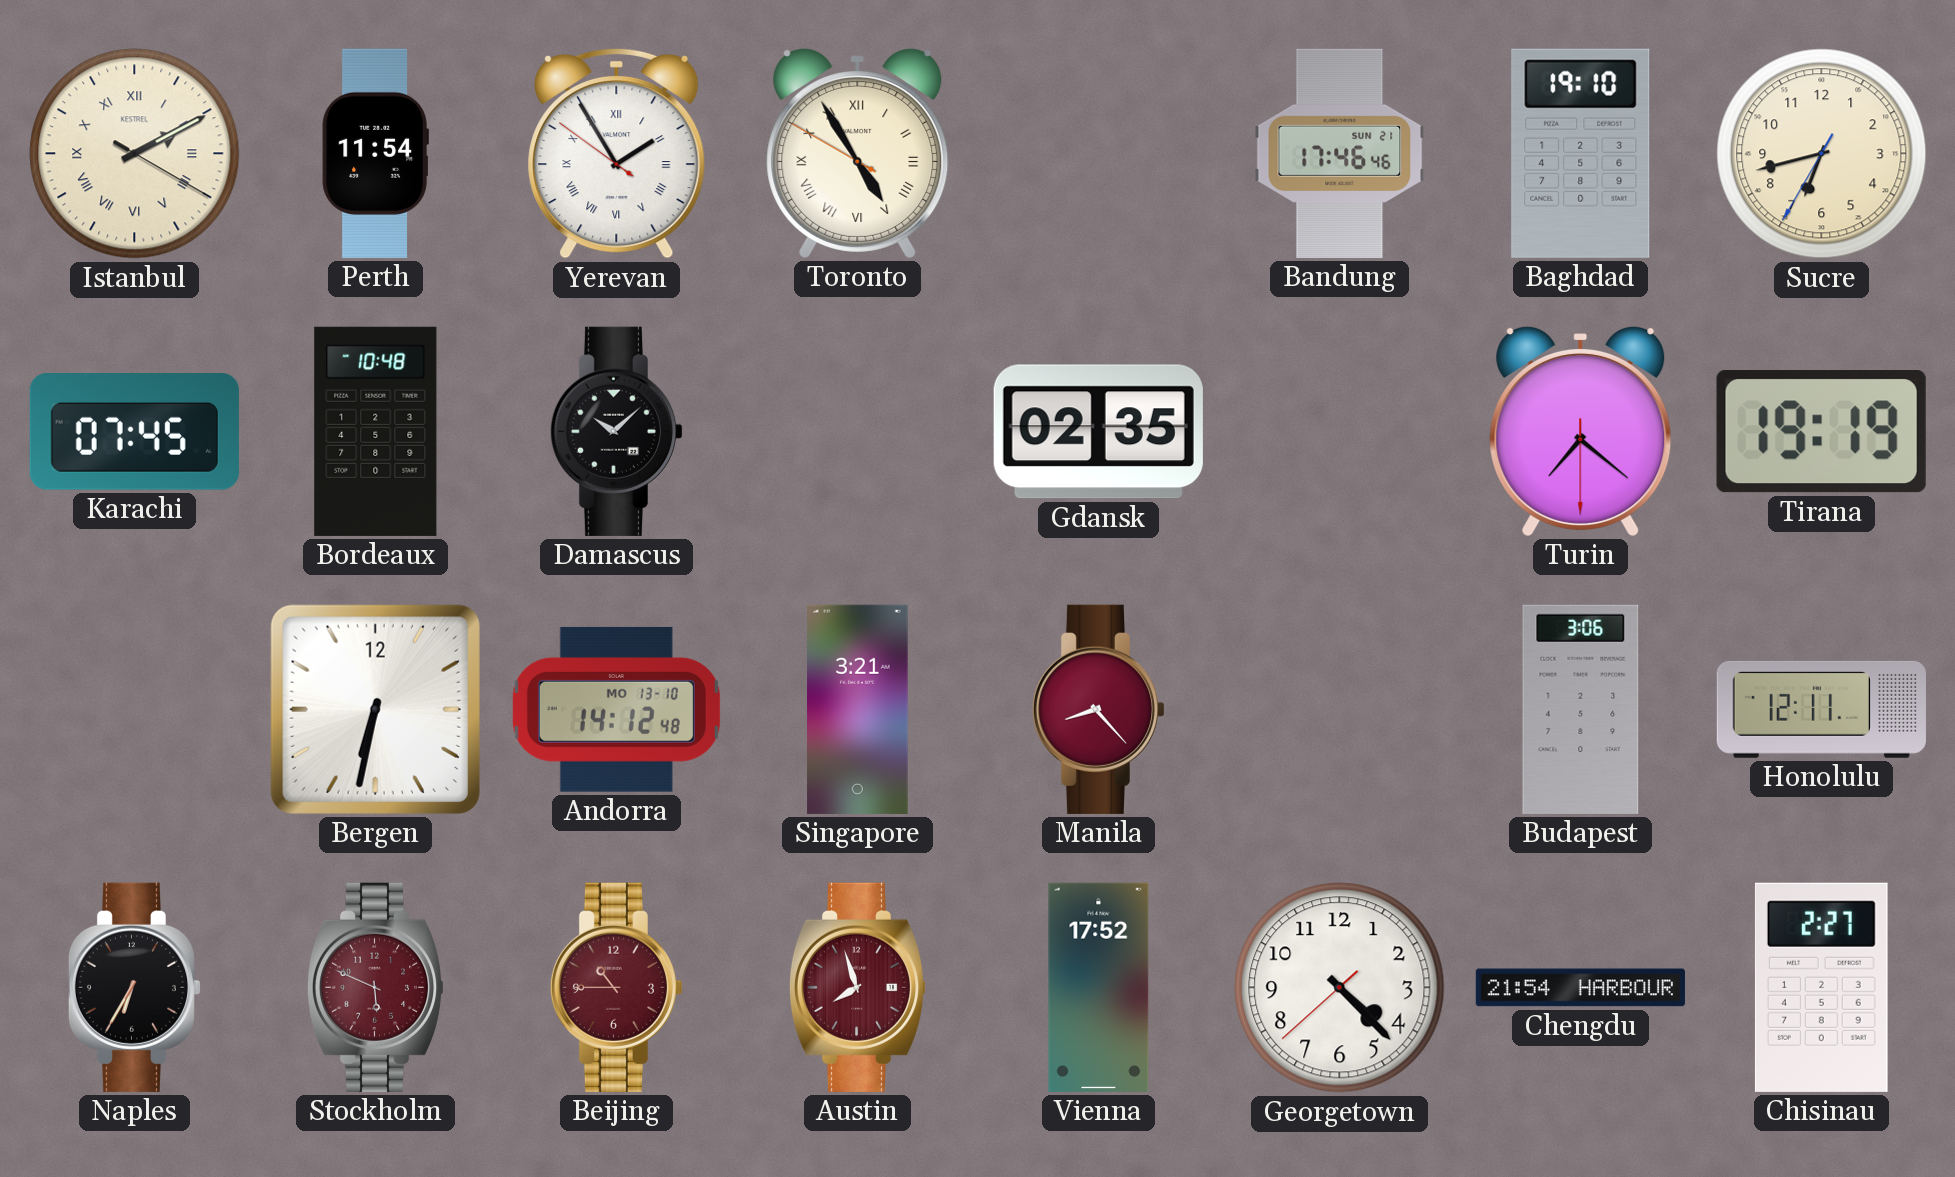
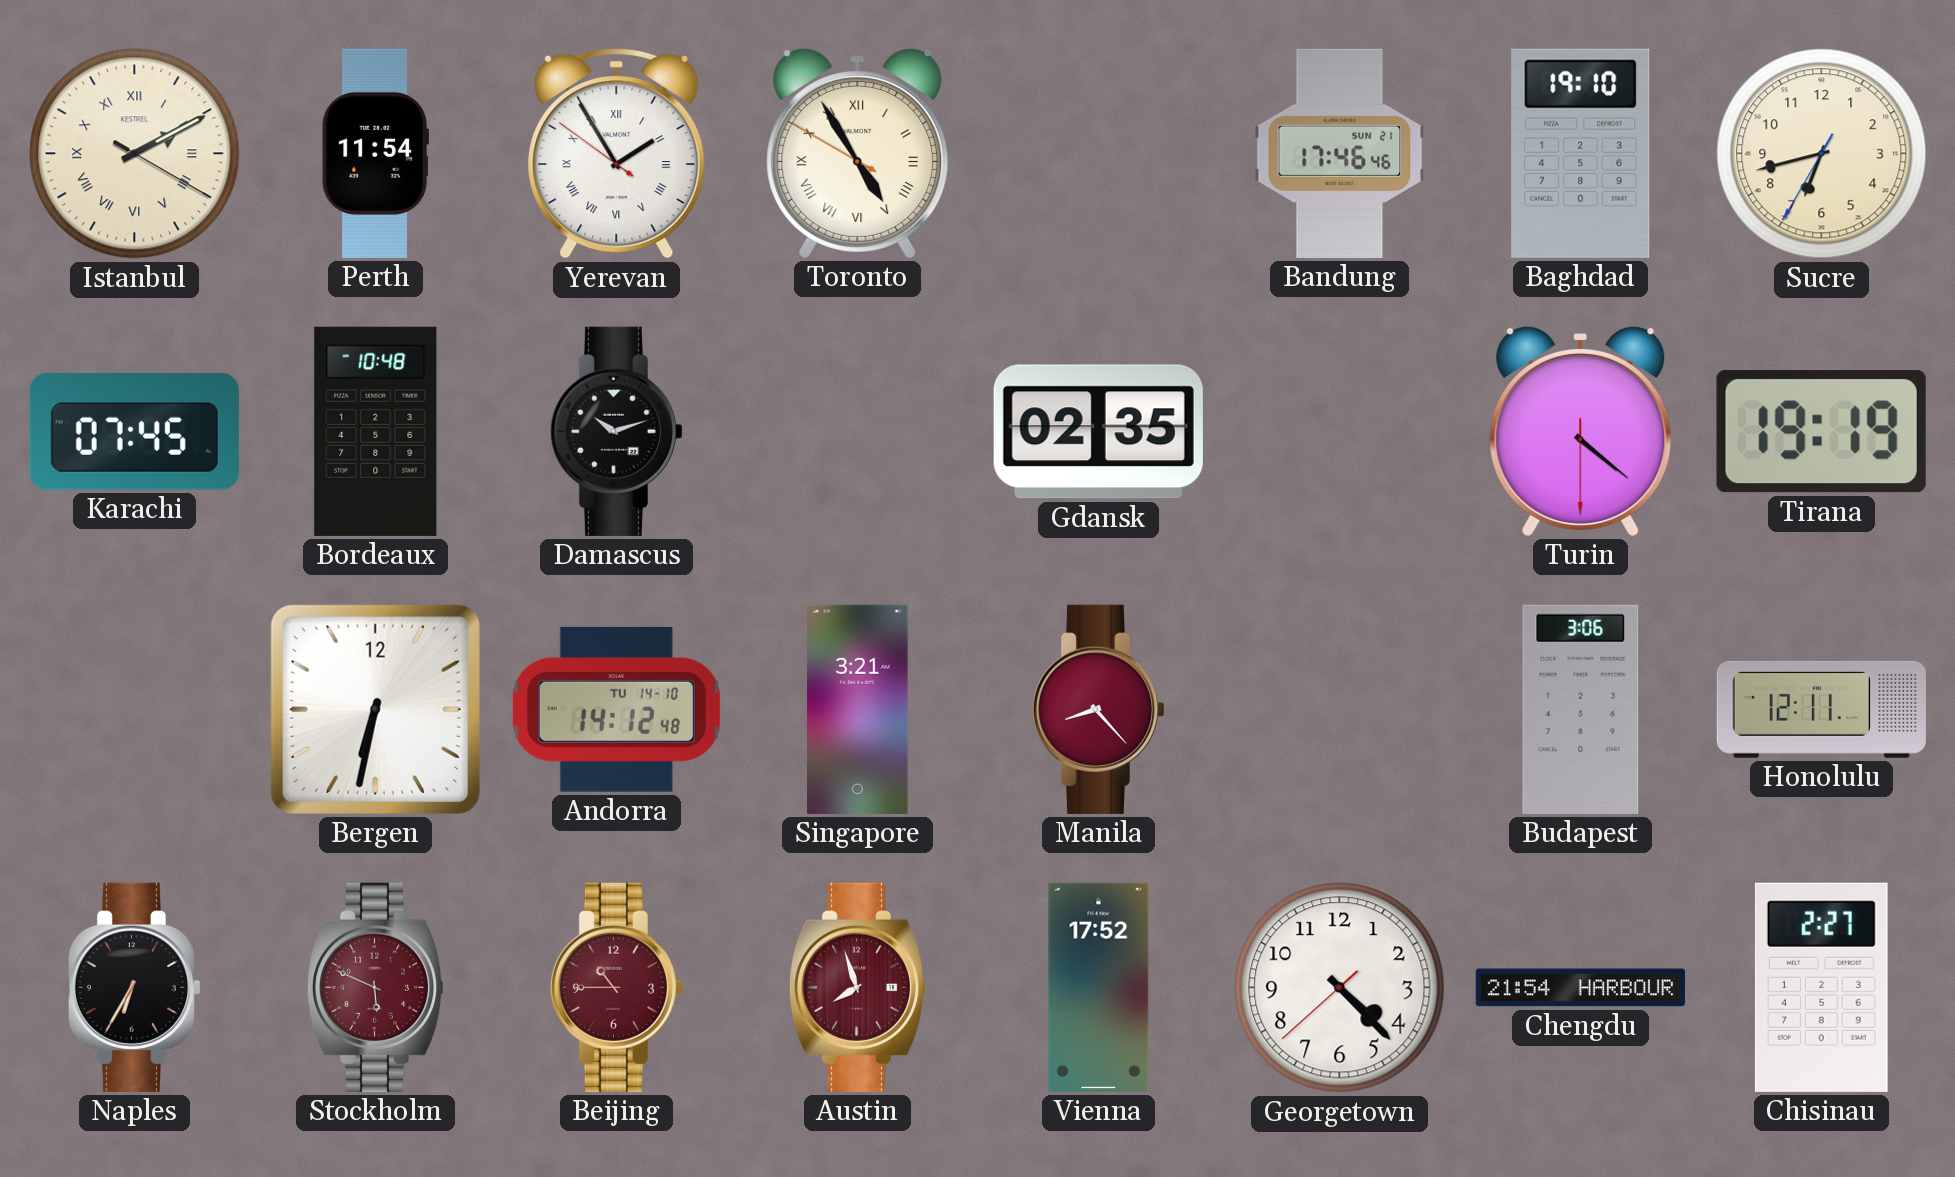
Damascus: 10:08 -> 10:12 (616, 431)
Turin: 7:21 -> 4:21 (1581, 431)
Andorra date: MO 13-10 -> TU 14-10 (616, 709)
